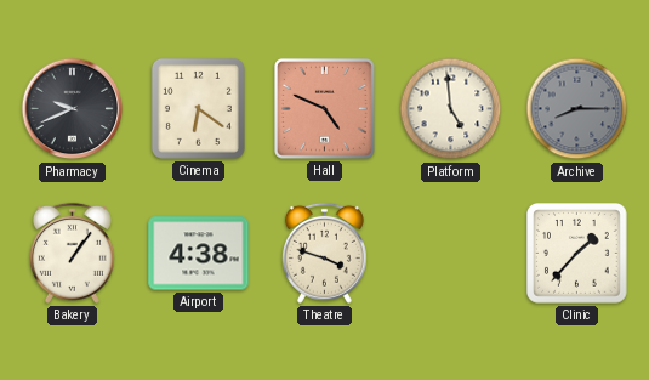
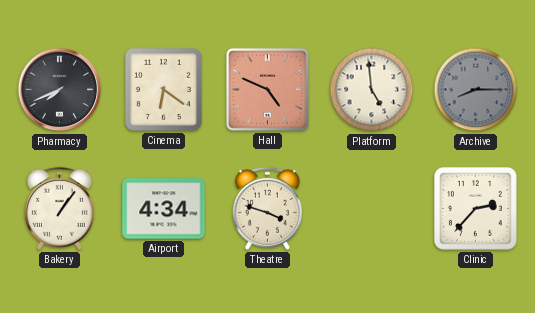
Pharmacy: 9:41 -> 7:41 (60, 90)
Airport: 4:38 -> 4:34 (164, 209)
Clinic: 1:37 -> 2:37 (476, 209)
